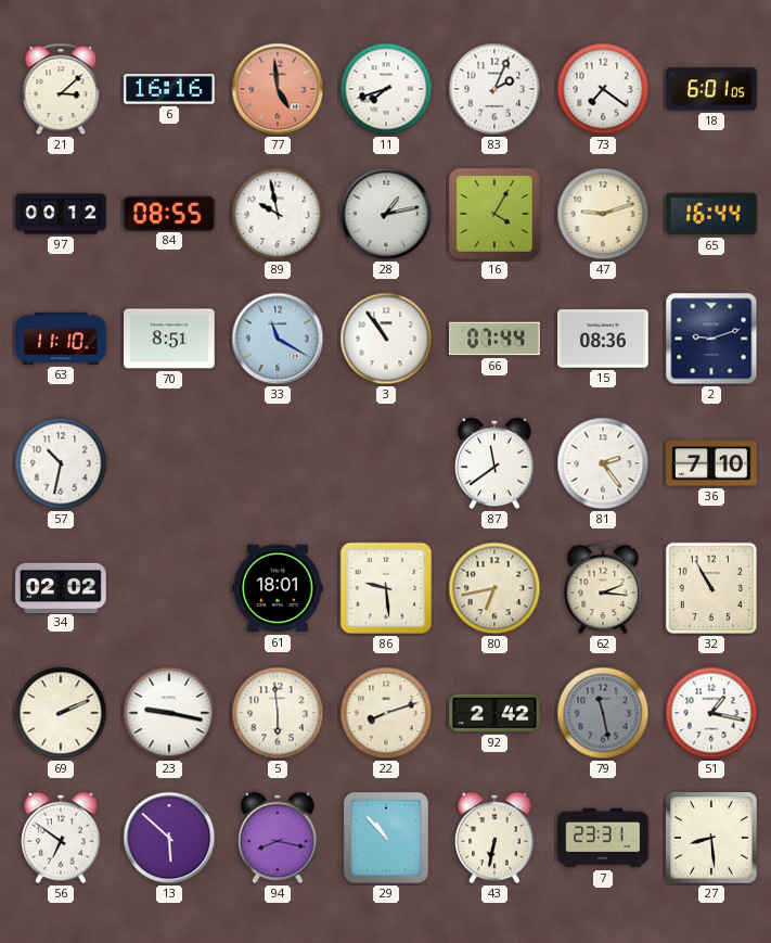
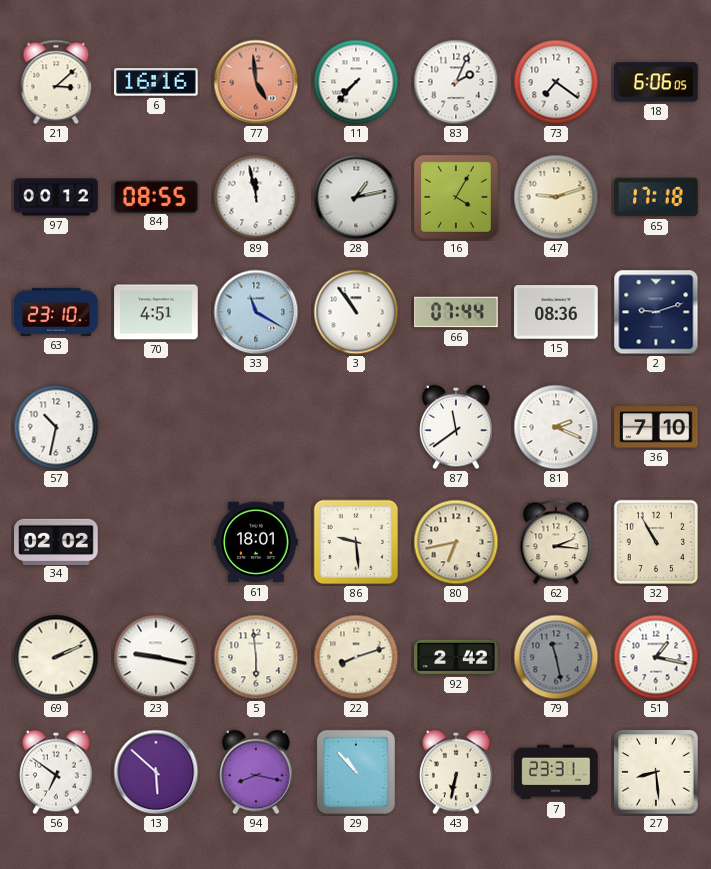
11: 7:42 -> 7:37 (356, 82)
18: 6:01 -> 6:06 (656, 82)
89: 9:58 -> 11:58 (256, 197)
65: 16:44 -> 17:18 (656, 197)
63: 11:10 -> 23:10 (56, 312)
70: 8:51 -> 4:51 (156, 312)
81: 2:24 -> 2:19 (556, 427)
